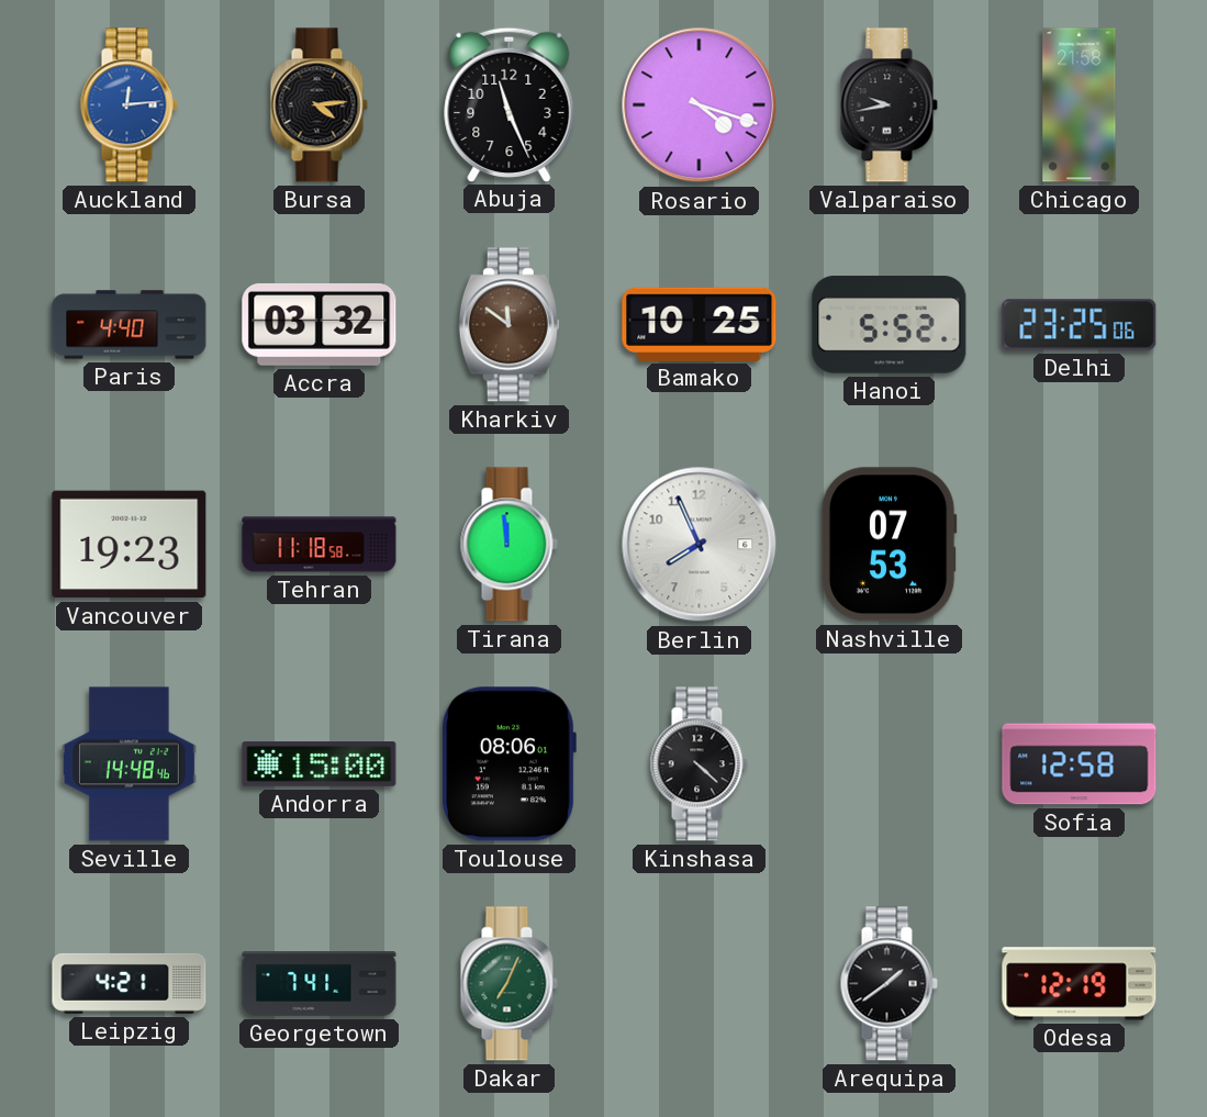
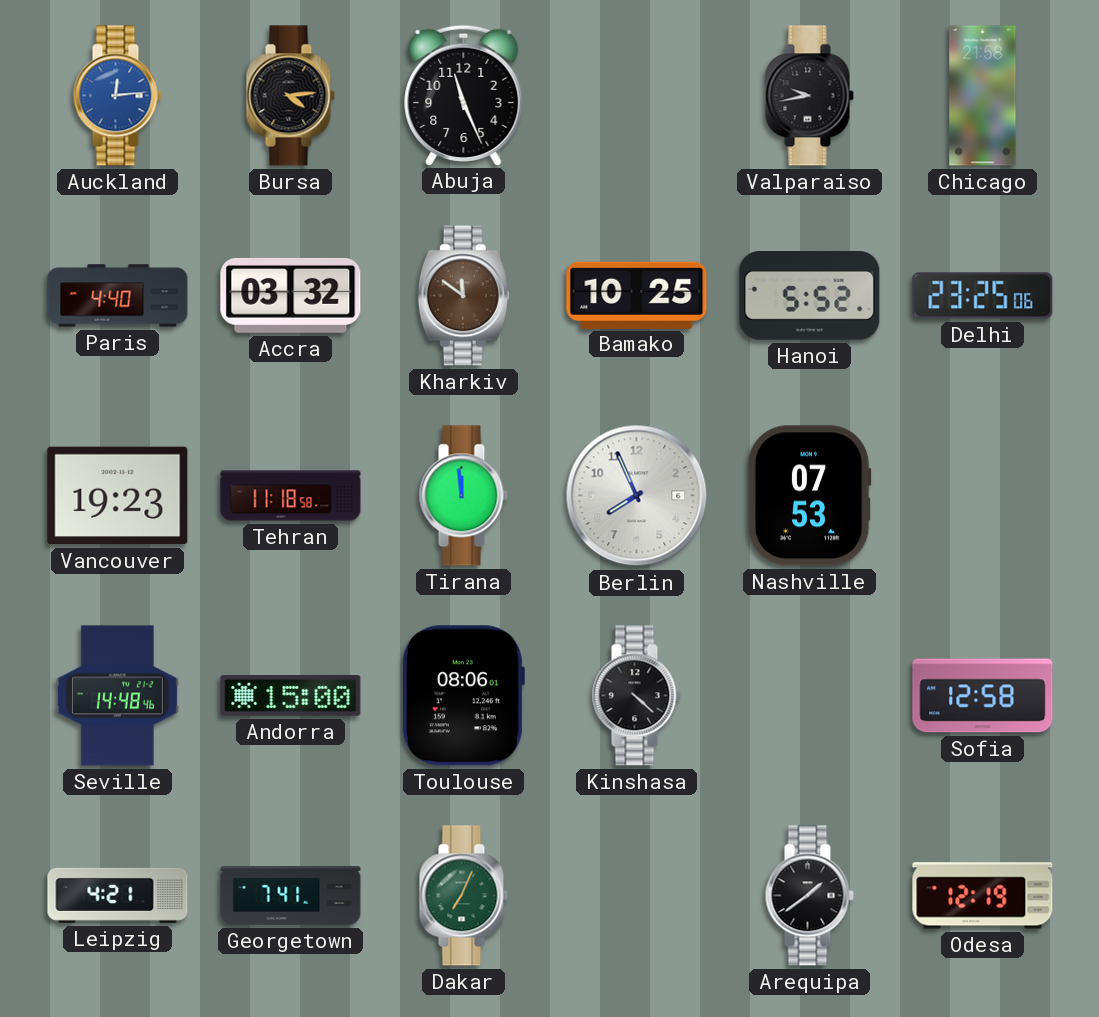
Rosario: 4:18 -> none (700, 105)
